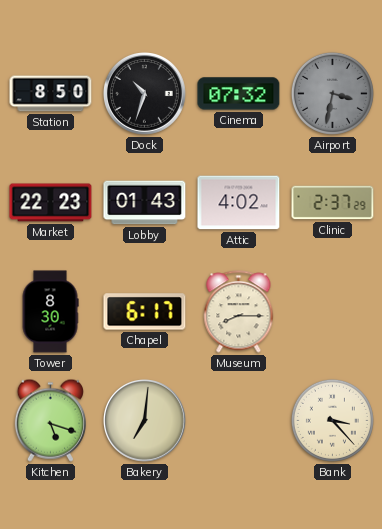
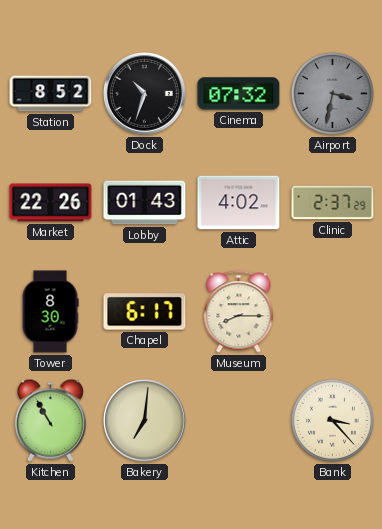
Station: 8:50 -> 8:52 (51, 94)
Market: 22:23 -> 22:26 (51, 203)
Kitchen: 5:18 -> 10:55 (50, 420)
